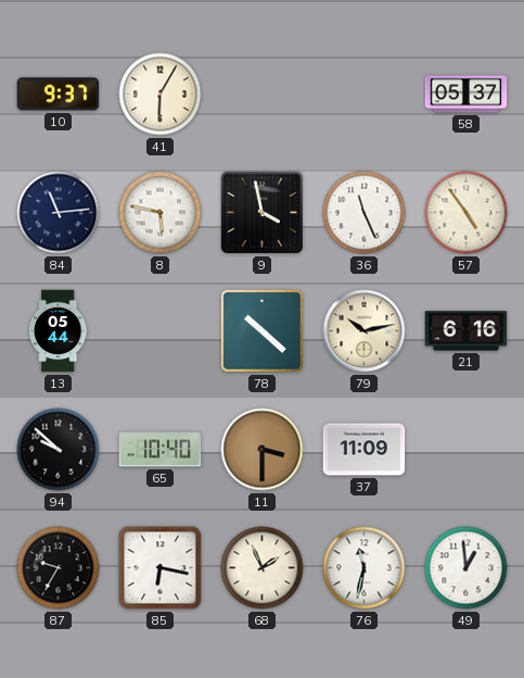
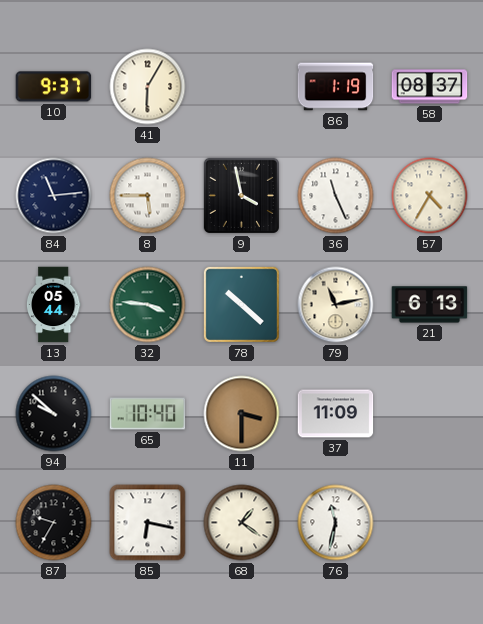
86: none -> 1:19 (336, 87)
58: 05:37 -> 08:37 (430, 87)
8: 5:47 -> 5:45 (148, 196)
57: 4:54 -> 4:35 (430, 196)
32: none -> 3:46 (148, 305)
79: 10:13 -> 11:13 (336, 305)
21: 6:16 -> 6:13 (430, 305)
68: 1:56 -> 1:21 (242, 523)
49: 12:59 -> none (467, 568)
